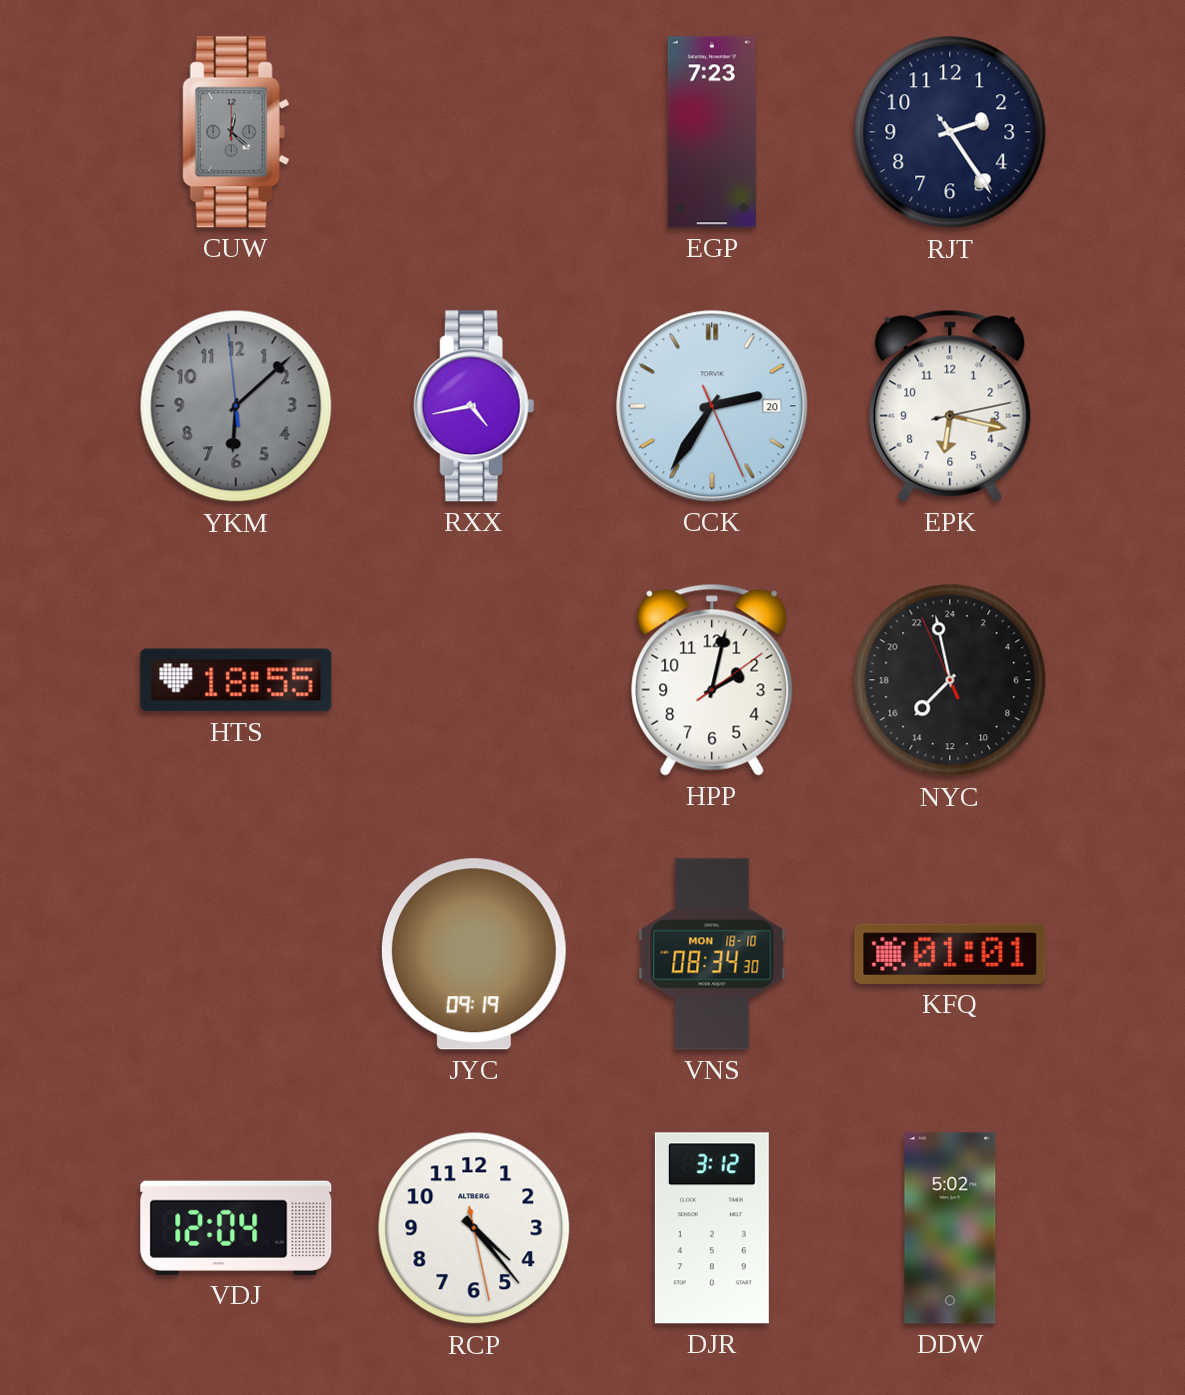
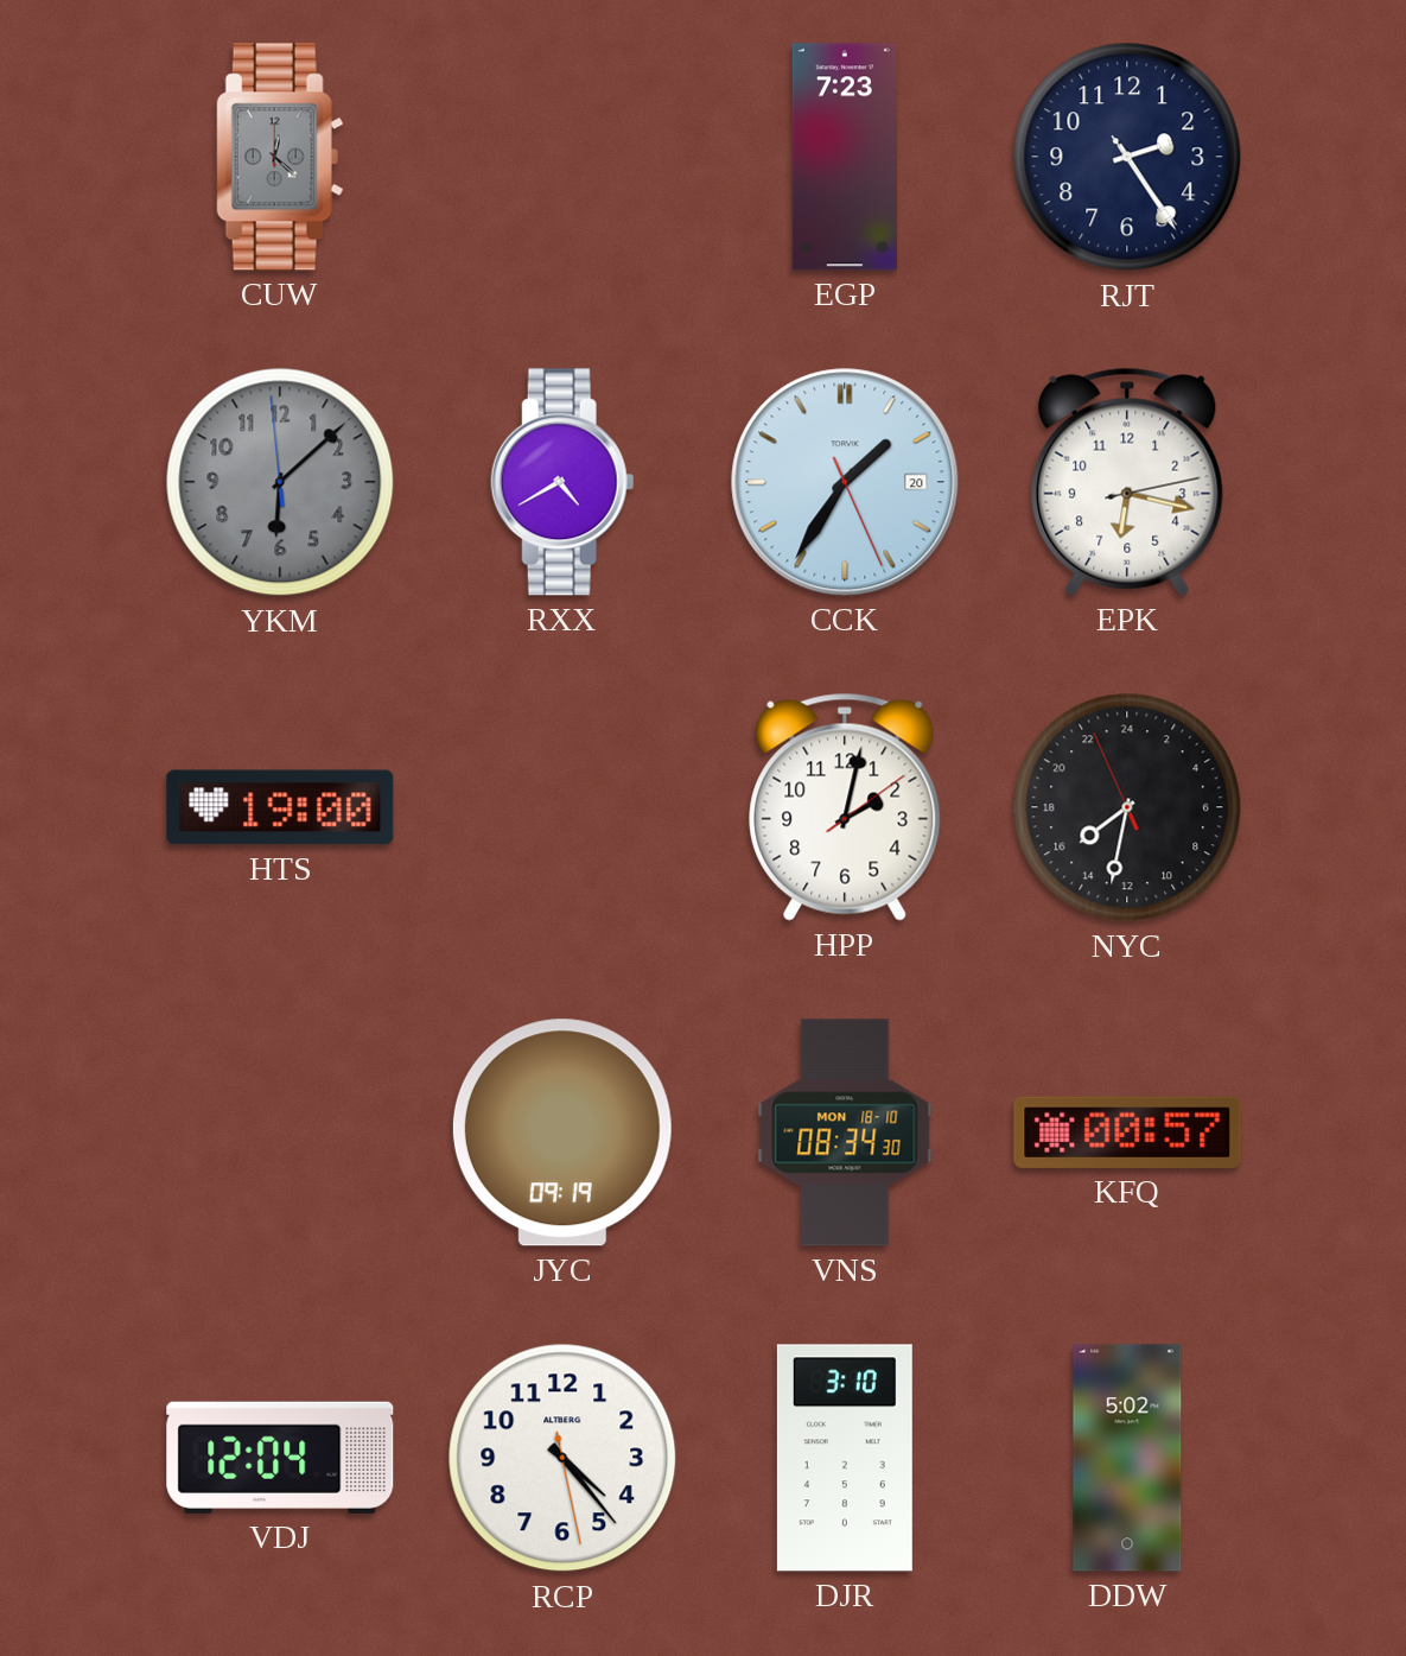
RXX: 4:43 -> 4:40 (562, 482)
CCK: 2:35 -> 1:35 (845, 482)
HTS: 18:55 -> 19:00 (280, 807)
NYC: 14:57 -> 15:31 (1127, 807)
KFQ: 01:01 -> 00:57 (1127, 1132)
DJR: 3:12 -> 3:10 (845, 1458)
